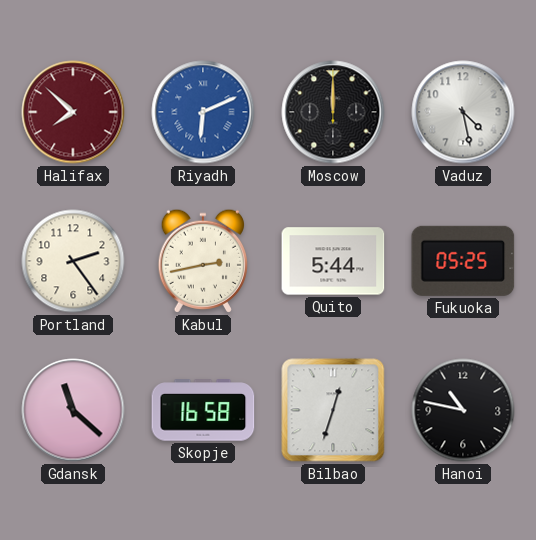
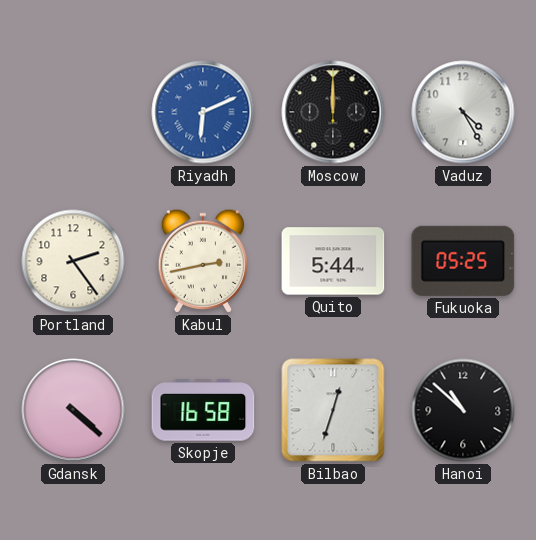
Halifax: 7:52 -> none (73, 112)
Vaduz: 4:28 -> 4:25 (463, 112)
Gdansk: 11:22 -> 4:22 (73, 410)
Hanoi: 10:47 -> 10:52 (463, 410)
